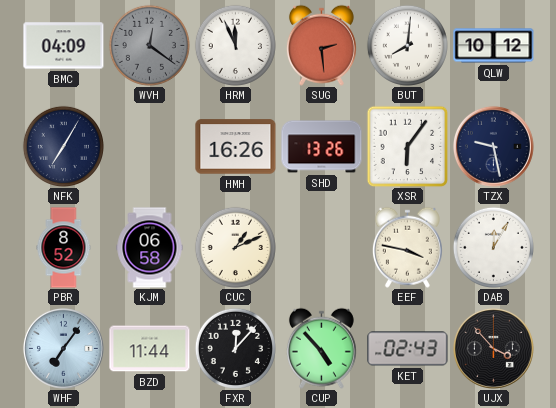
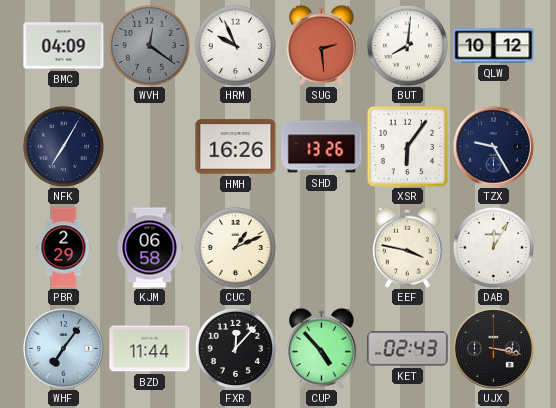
HRM: 11:56 -> 9:56 (235, 45)
TZX: 9:28 -> 9:25 (493, 146)
PBR: 8:52 -> 2:29 (64, 248)
UJX: 3:53 -> 3:17 (493, 348)
